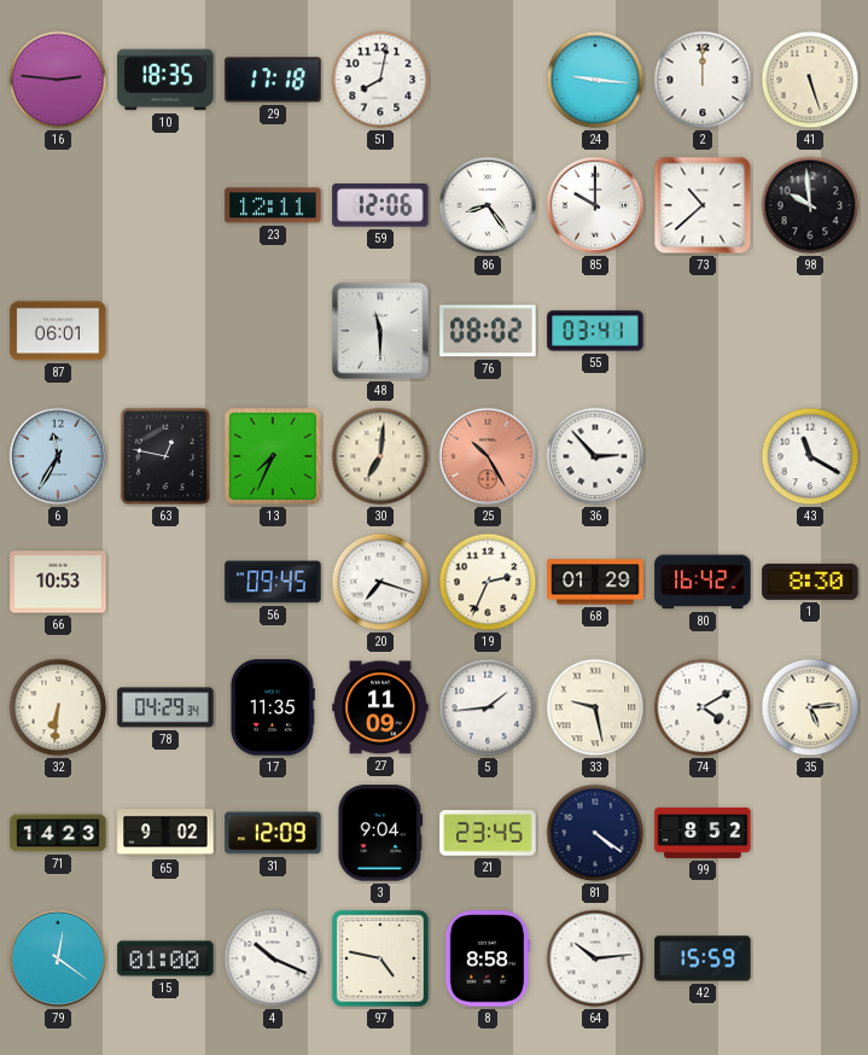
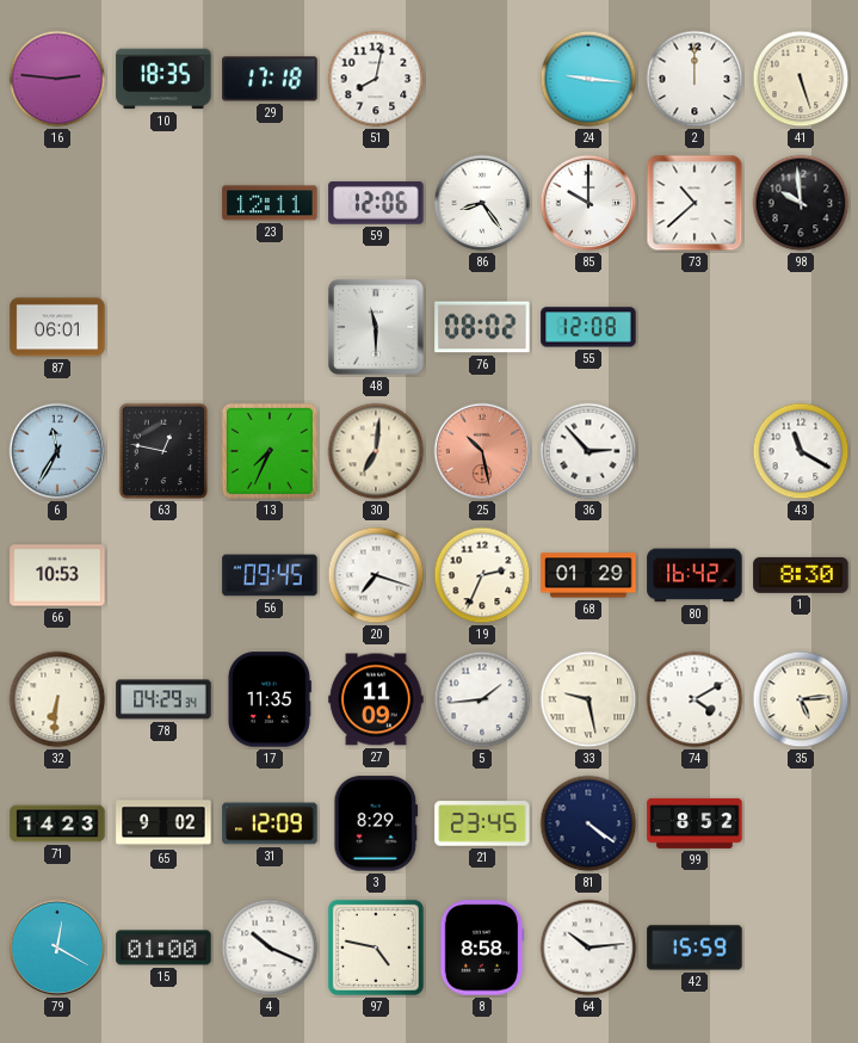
55: 03:41 -> 12:08 (588, 327)
25: 10:25 -> 10:28 (482, 451)
3: 9:04 -> 8:29 (376, 823)
79: 12:21 -> 12:20 (57, 948)
